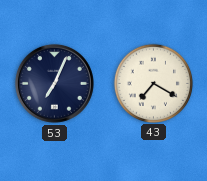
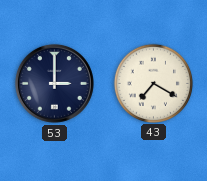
53: 7:04 -> 3:00 (54, 83)
